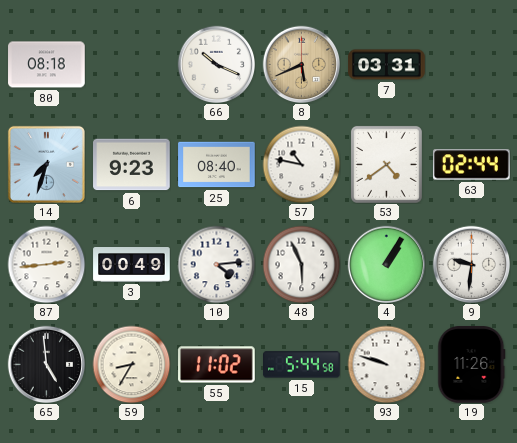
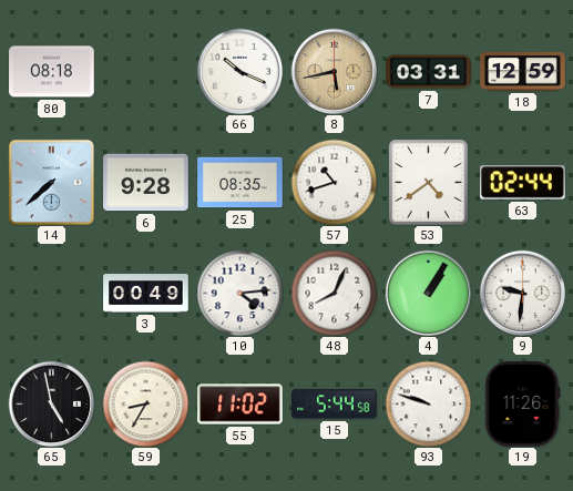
8: 5:41 -> 5:43 (334, 71)
18: none -> 12:59 (523, 72)
14: 7:33 -> 7:38 (51, 182)
6: 9:23 -> 9:28 (146, 183)
25: 08:40 -> 08:35 (241, 183)
57: 10:47 -> 10:42 (334, 182)
87: 2:44 -> none (46, 264)
48: 5:56 -> 8:04 (334, 293)
65: 4:59 -> 4:58 (51, 403)
